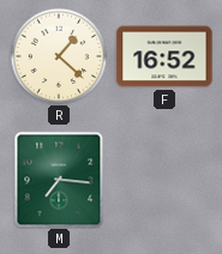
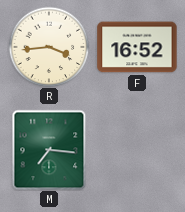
R: 1:22 -> 3:44 (49, 47)
